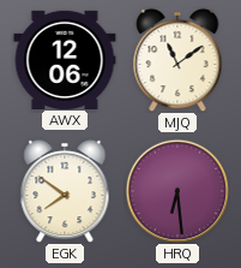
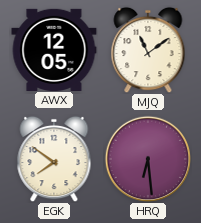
AWX: 12:06 -> 12:05 (54, 49)
